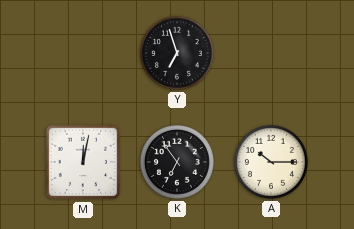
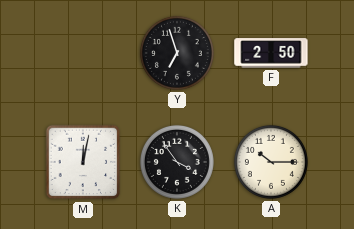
F: none -> 2:50 (271, 53)
K: 6:54 -> 3:54 (177, 162)
